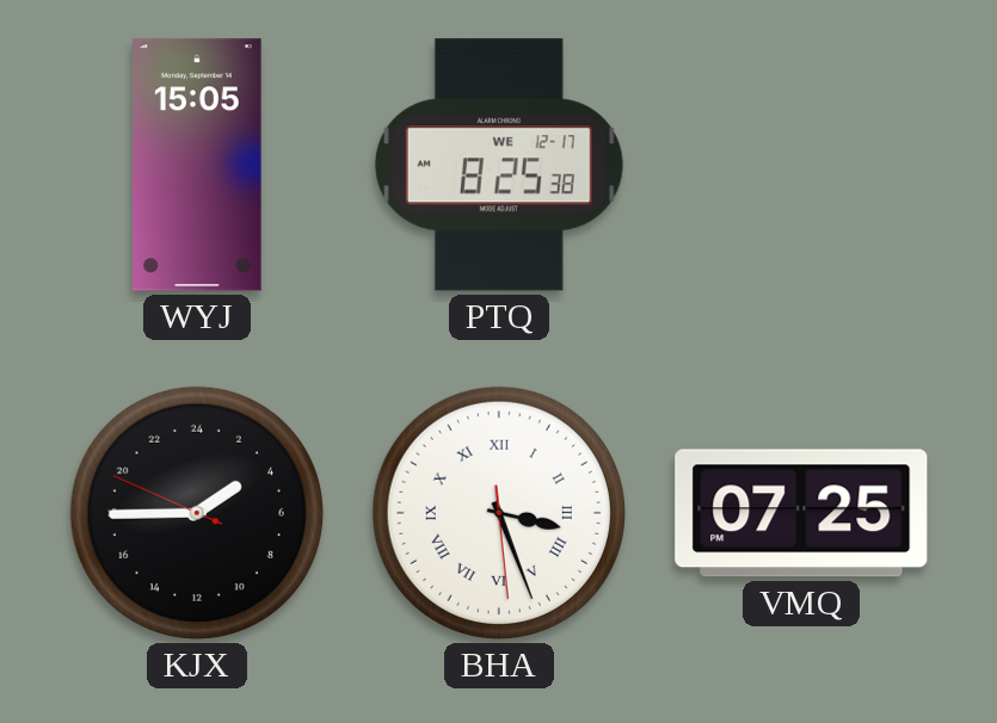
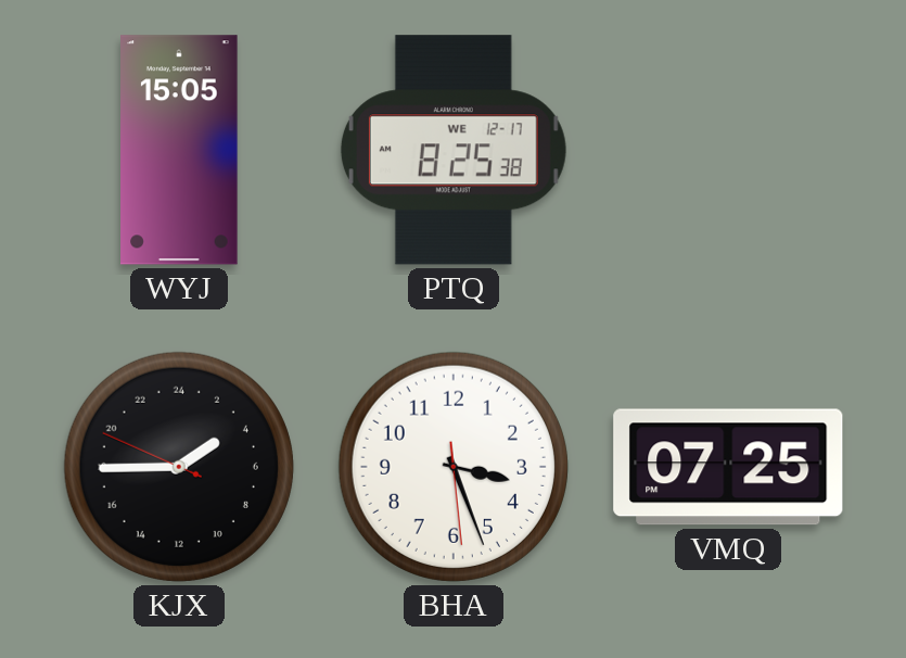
BHA numerals: Roman -> Arabic (454, 467)
